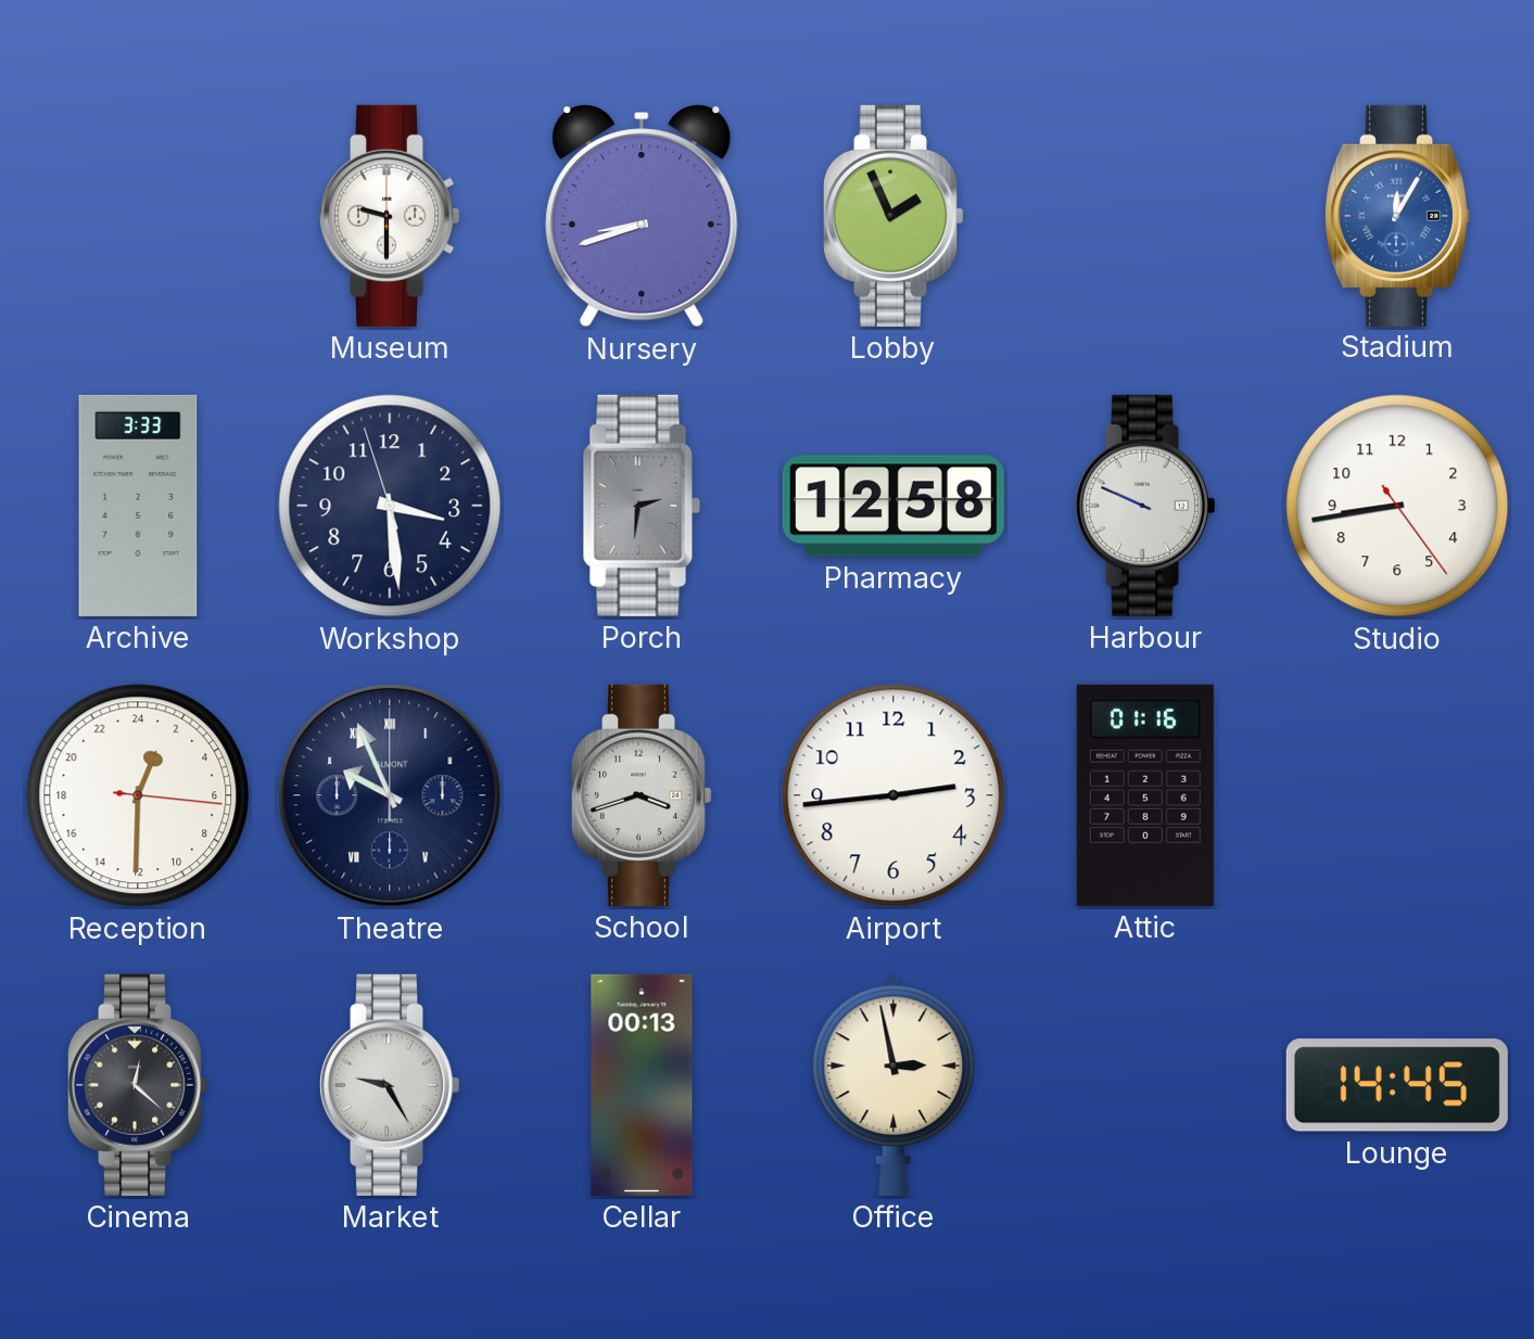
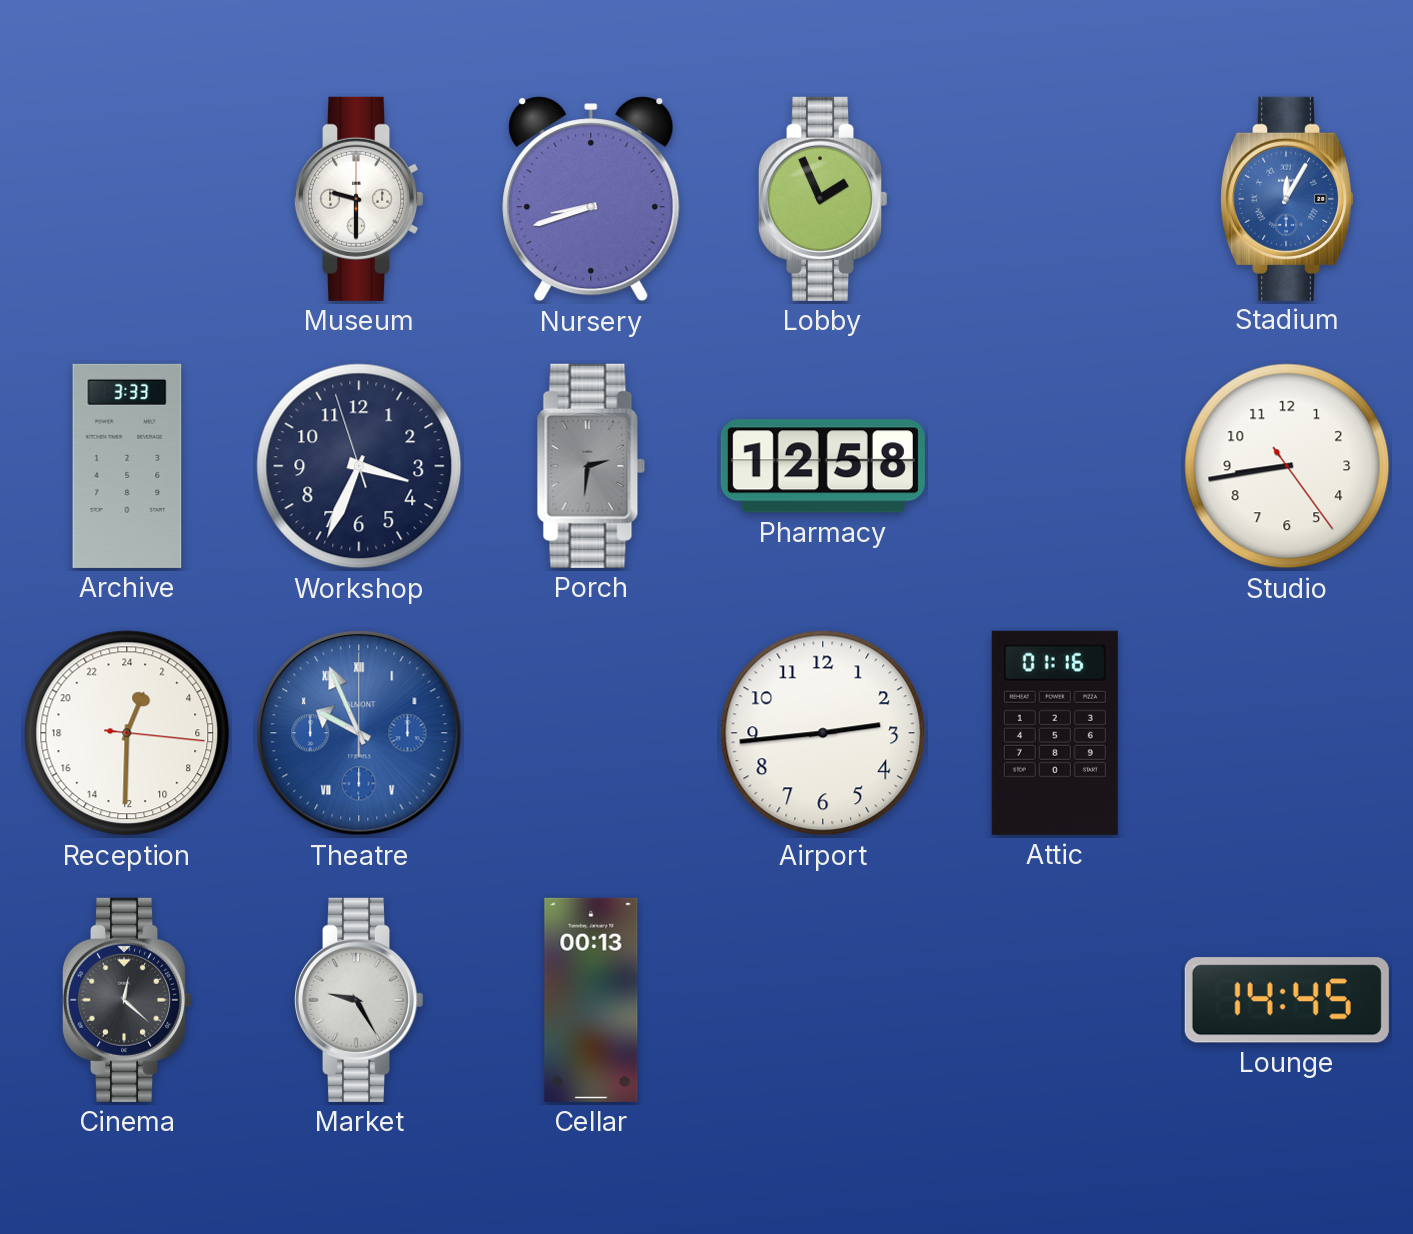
Workshop: 3:28 -> 3:33 (359, 466)
Harbour: 9:49 -> none (1145, 506)
Theatre dial: navy -> blue (359, 733)
School: 3:42 -> none (642, 795)
Office: 2:58 -> none (893, 1085)
